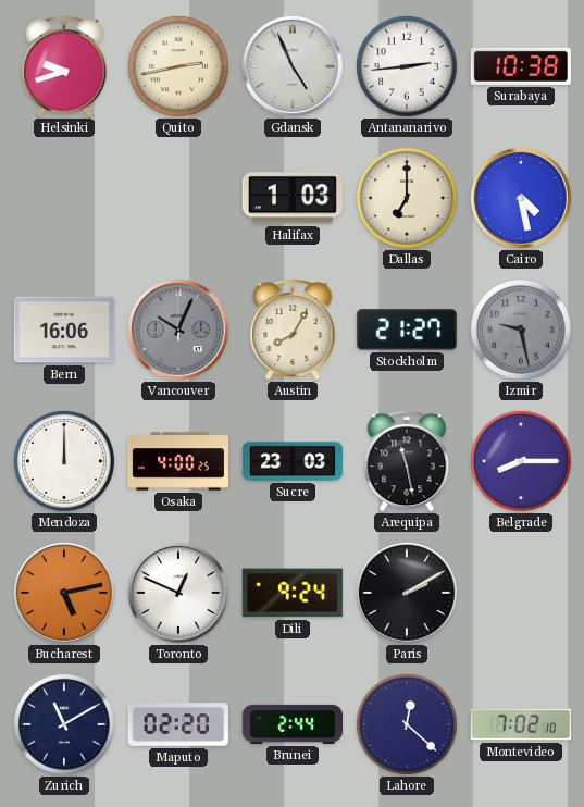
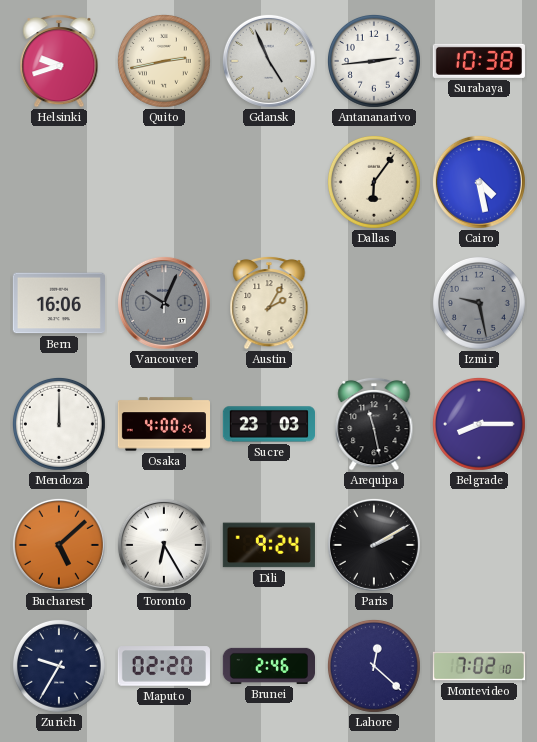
Halifax: 1:03 -> none (293, 198)
Dallas: 7:00 -> 6:06 (374, 182)
Austin: 8:05 -> 2:05 (269, 303)
Stockholm: 21:27 -> none (407, 330)
Bucharest: 5:13 -> 5:08 (59, 545)
Toronto: 12:49 -> 6:25 (164, 545)
Zurich: 11:10 -> 9:35 (59, 666)
Brunei: 2:44 -> 2:46 (268, 666)
